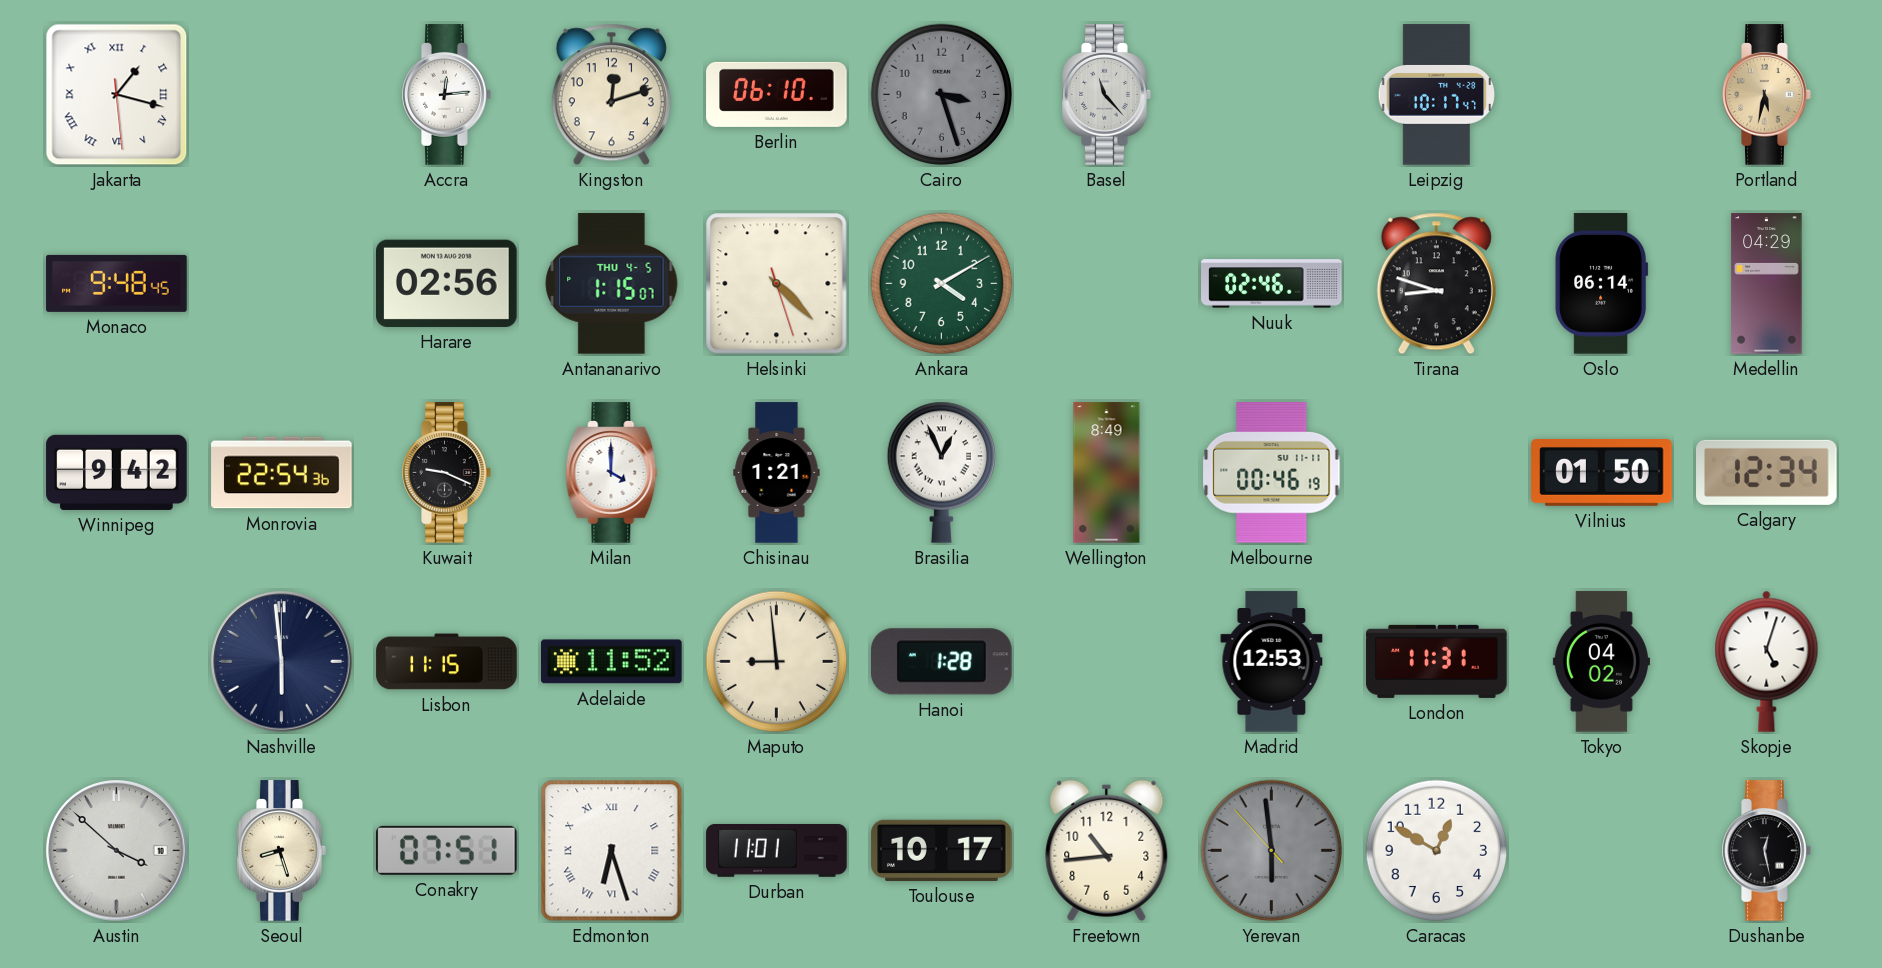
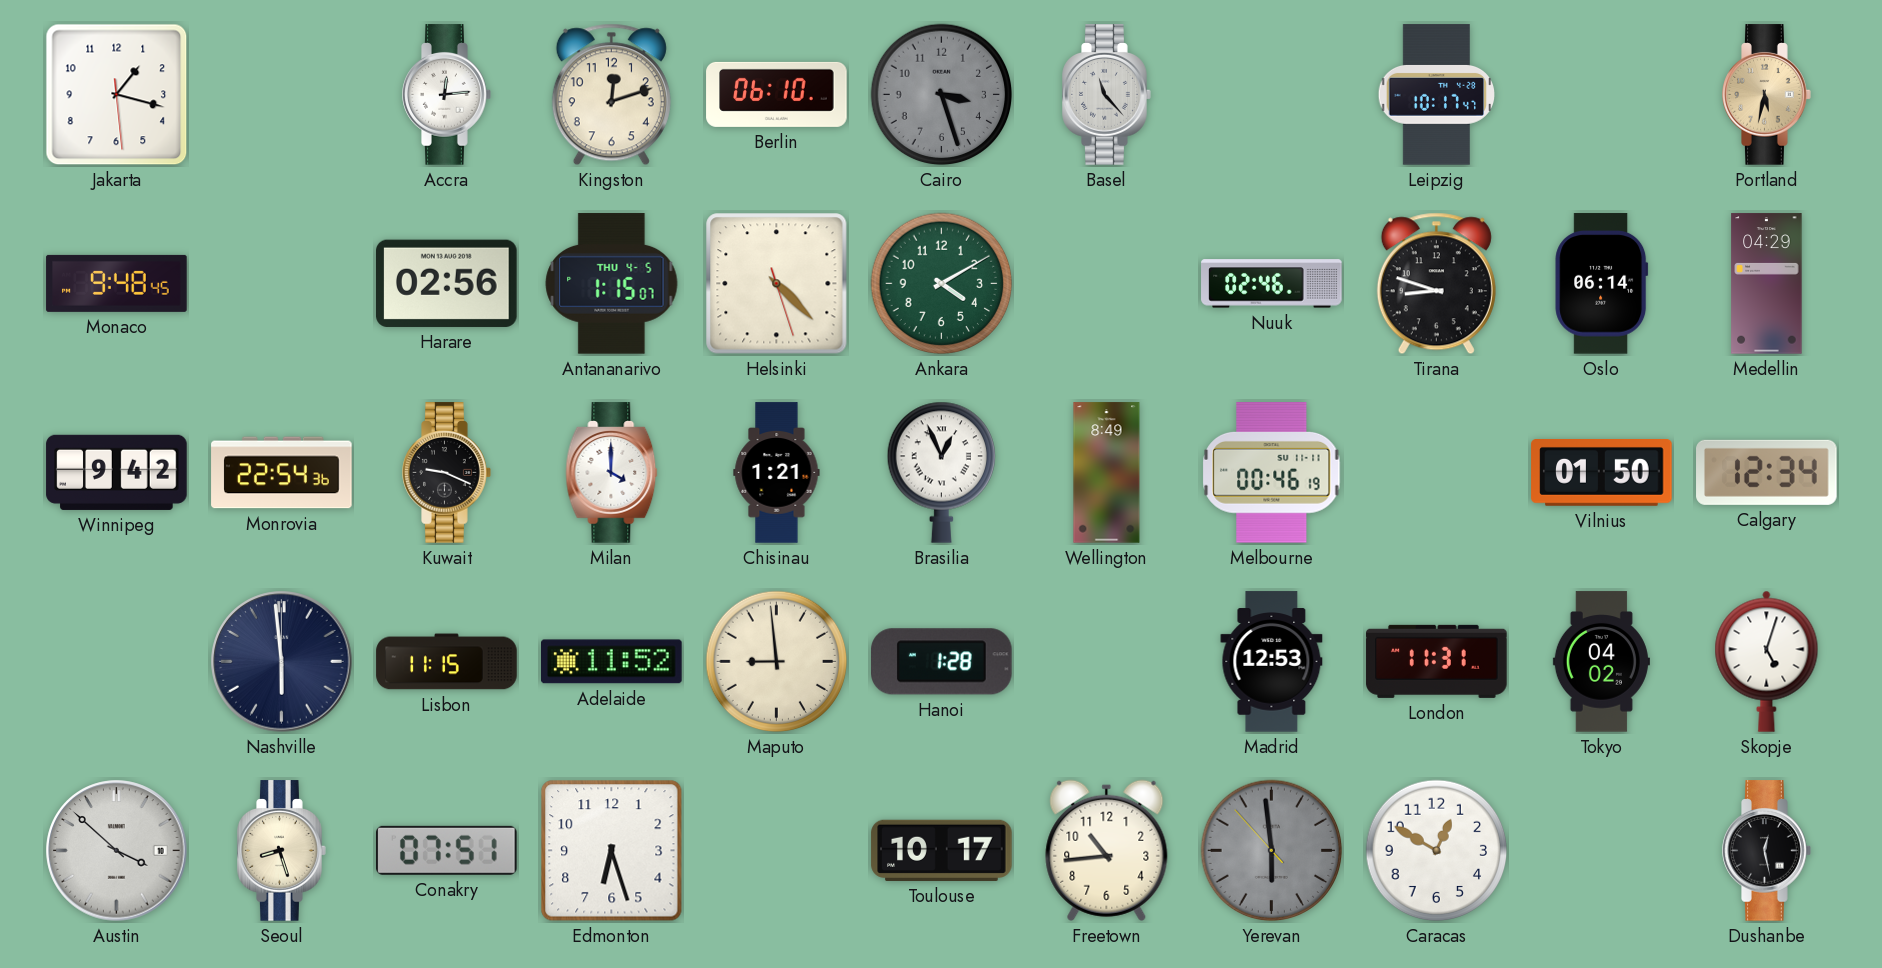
Jakarta numerals: Roman -> Arabic (117, 95)
Edmonton numerals: Roman -> Arabic (612, 851)
Durban: 11:01 -> none (777, 850)
